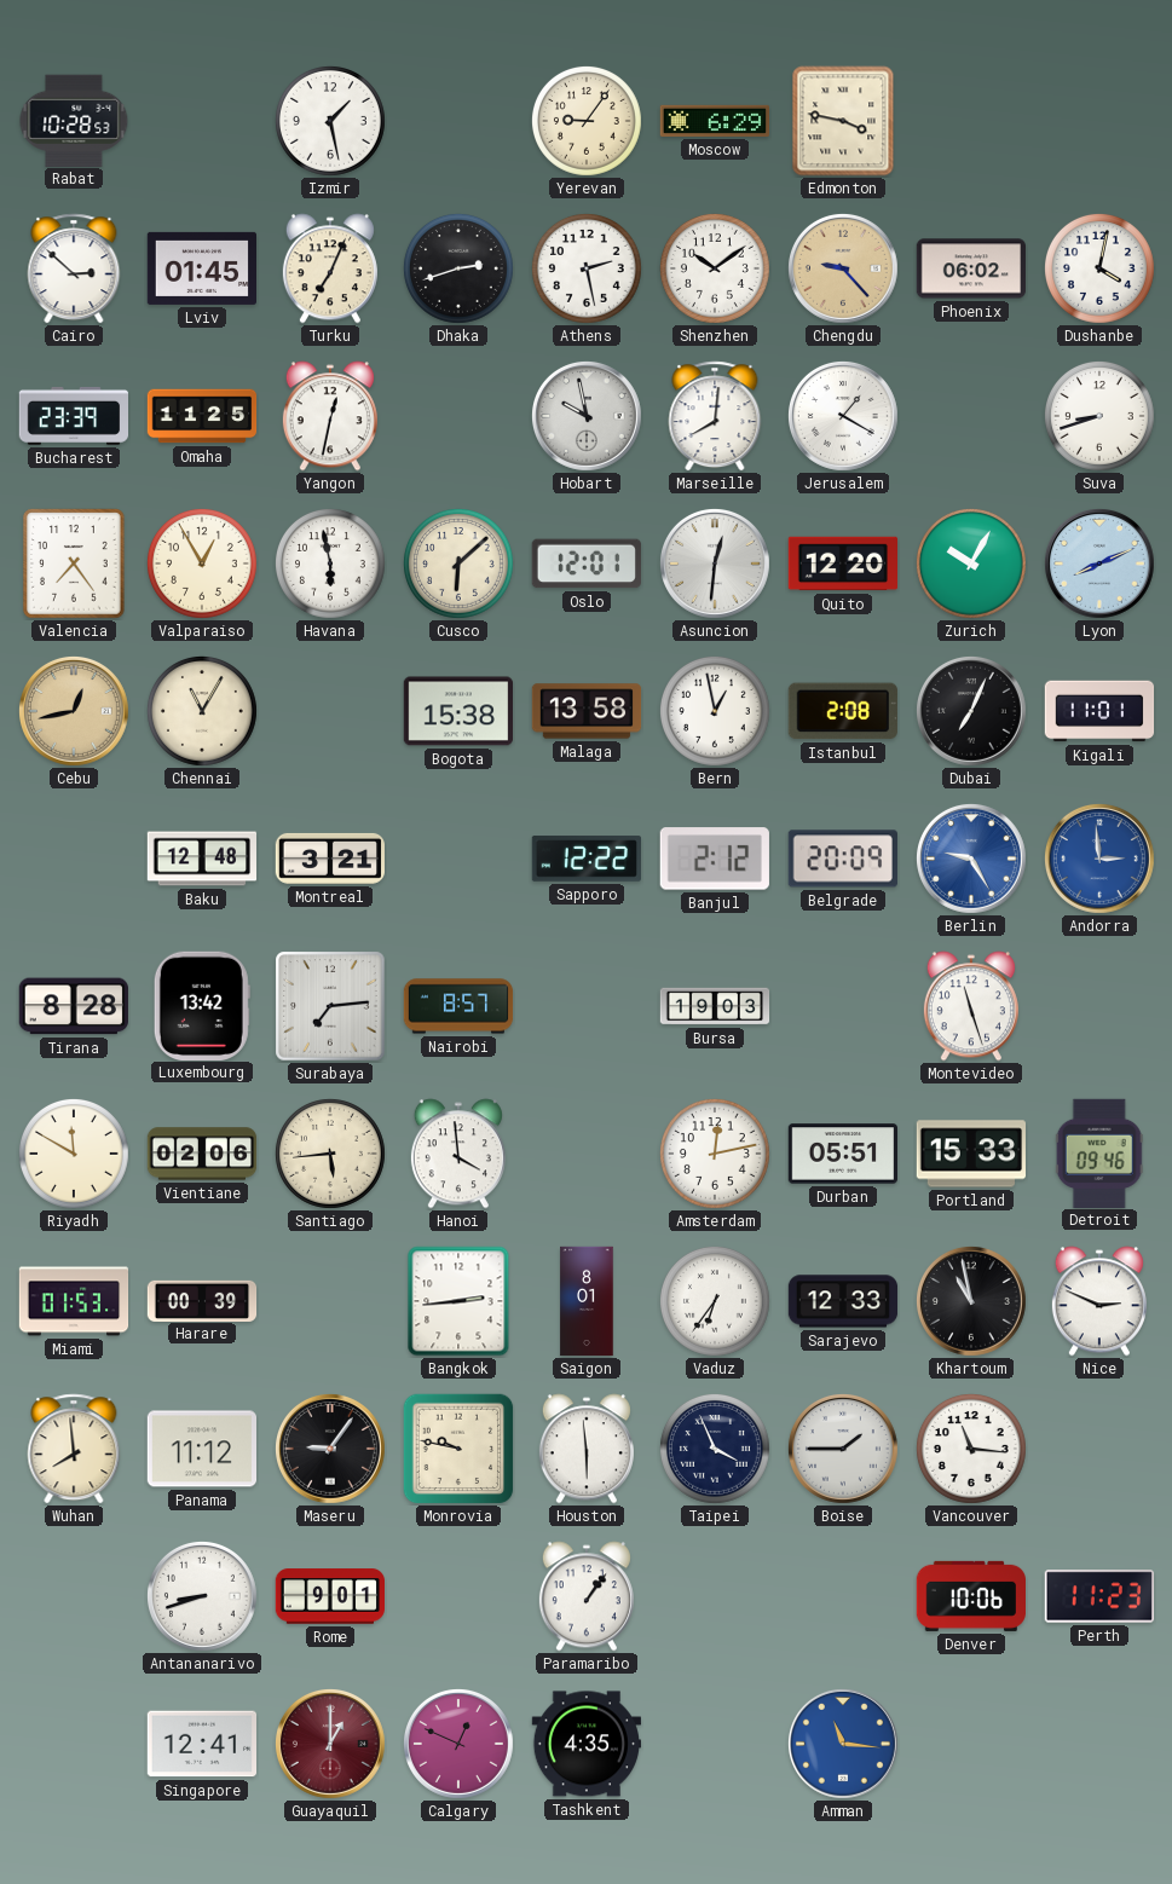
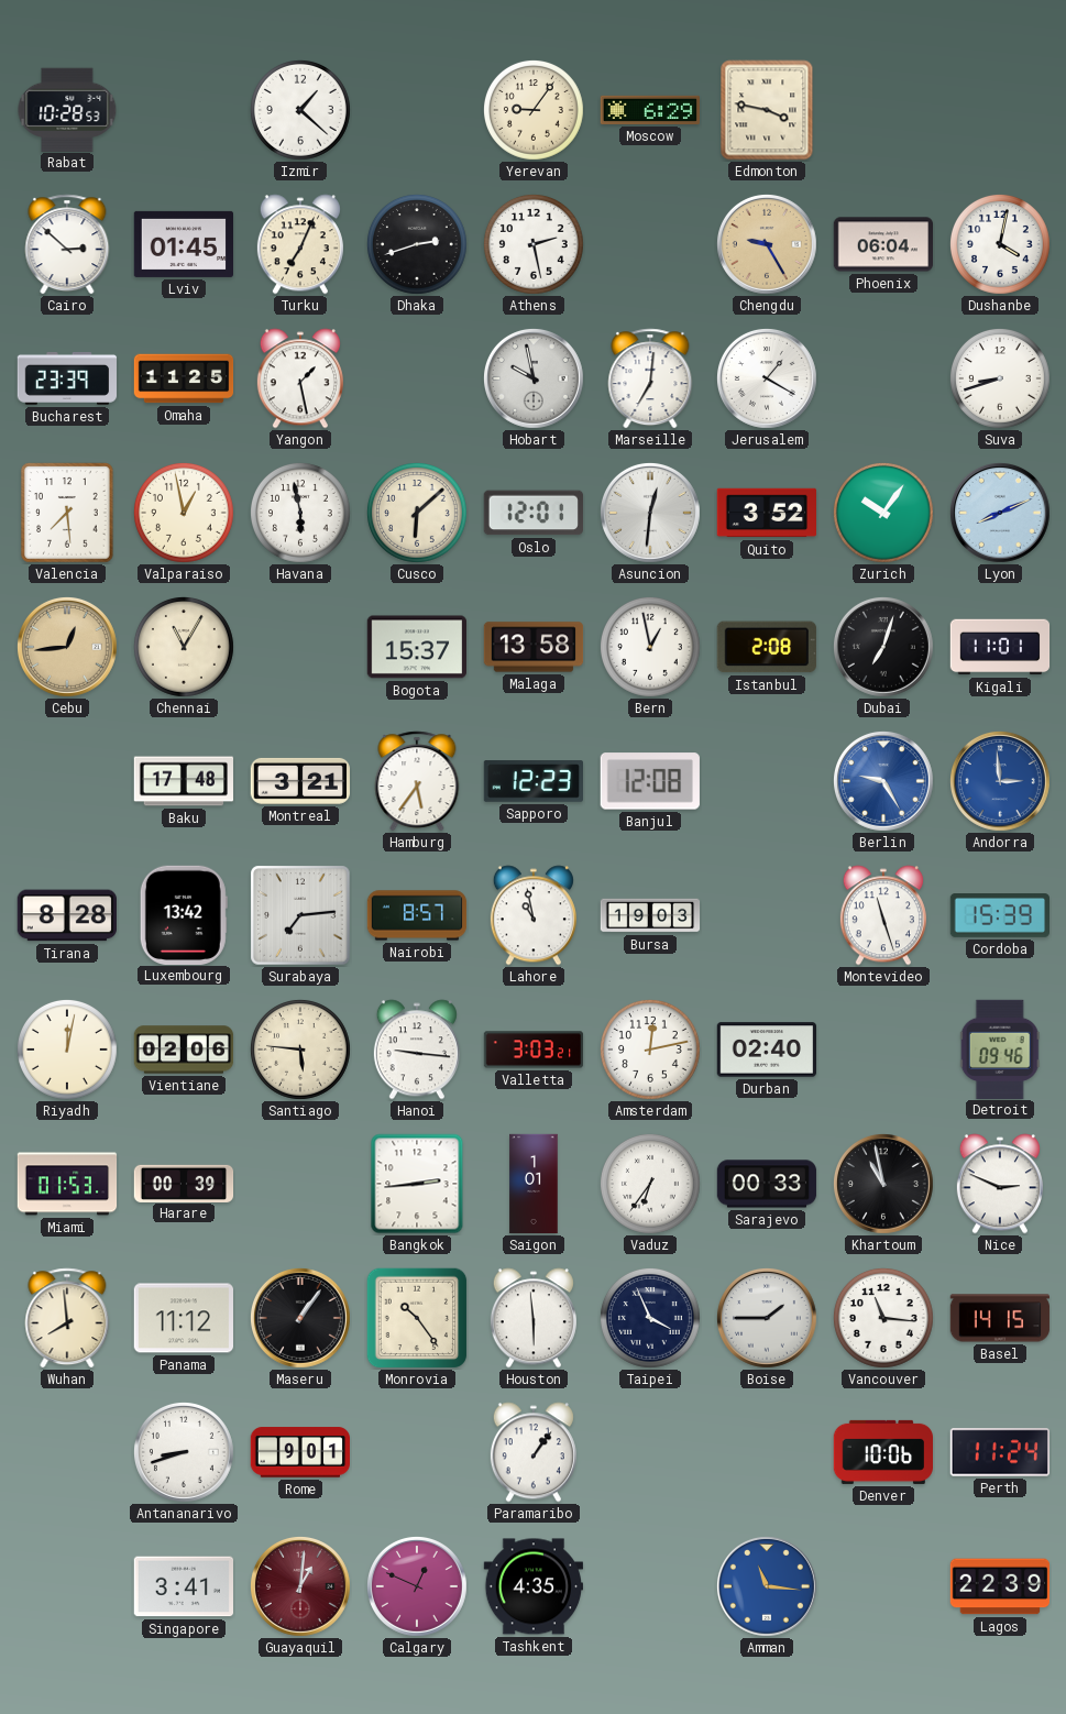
Izmir: 1:28 -> 1:22 (300, 110)
Shenzhen: 10:09 -> none (715, 268)
Chengdu: 9:23 -> 9:25 (767, 244)
Phoenix: 06:02 -> 06:04 (883, 244)
Yangon: 12:32 -> 1:28 (300, 378)
Marseille: 8:01 -> 7:01 (650, 378)
Valencia: 7:24 -> 7:29 (67, 513)
Valparaiso: 12:55 -> 12:58 (184, 513)
Quito: 12:20 -> 3:52 (767, 513)
Zurich: 10:05 -> 10:06 (883, 513)
Cebu: 12:43 -> 12:44 (67, 647)
Bogota: 15:38 -> 15:37 (417, 647)
Dubai: 7:04 -> 7:03 (883, 647)
Baku: 12:48 -> 17:48 (184, 781)
Hamburg: none -> 5:36 (417, 781)
Sapporo: 12:22 -> 12:23 (532, 781)
Banjul: 2:12 -> 12:08 (650, 781)
Belgrade: 20:09 -> none (843, 859)
Lahore: none -> 10:58 (534, 915)
Cordoba: none -> 15:39 (999, 916)
Riyadh: 11:50 -> 12:02 (67, 1050)
Santiago: 5:44 -> 5:46 (300, 1050)
Hanoi: 3:59 -> 9:16 (417, 1050)
Valletta: none -> 3:03 (534, 1050)
Durban: 05:51 -> 02:40 (766, 1050)
Portland: 15:33 -> none (970, 1154)
Saigon: 8:01 -> 1:01 (534, 1184)
Sarajevo: 12:33 -> 00:33 (767, 1184)
Maseru: 9:06 -> 1:06 (300, 1318)
Monrovia: 9:47 -> 10:24 (417, 1318)
Basel: none -> 14:15 (1000, 1318)
Perth: 11:23 -> 11:24 (999, 1452)
Singapore: 12:41 -> 3:41 (183, 1586)
Guayaquil: 1:00 -> 1:01 (300, 1586)
Lagos: none -> 22:39 (1000, 1586)
